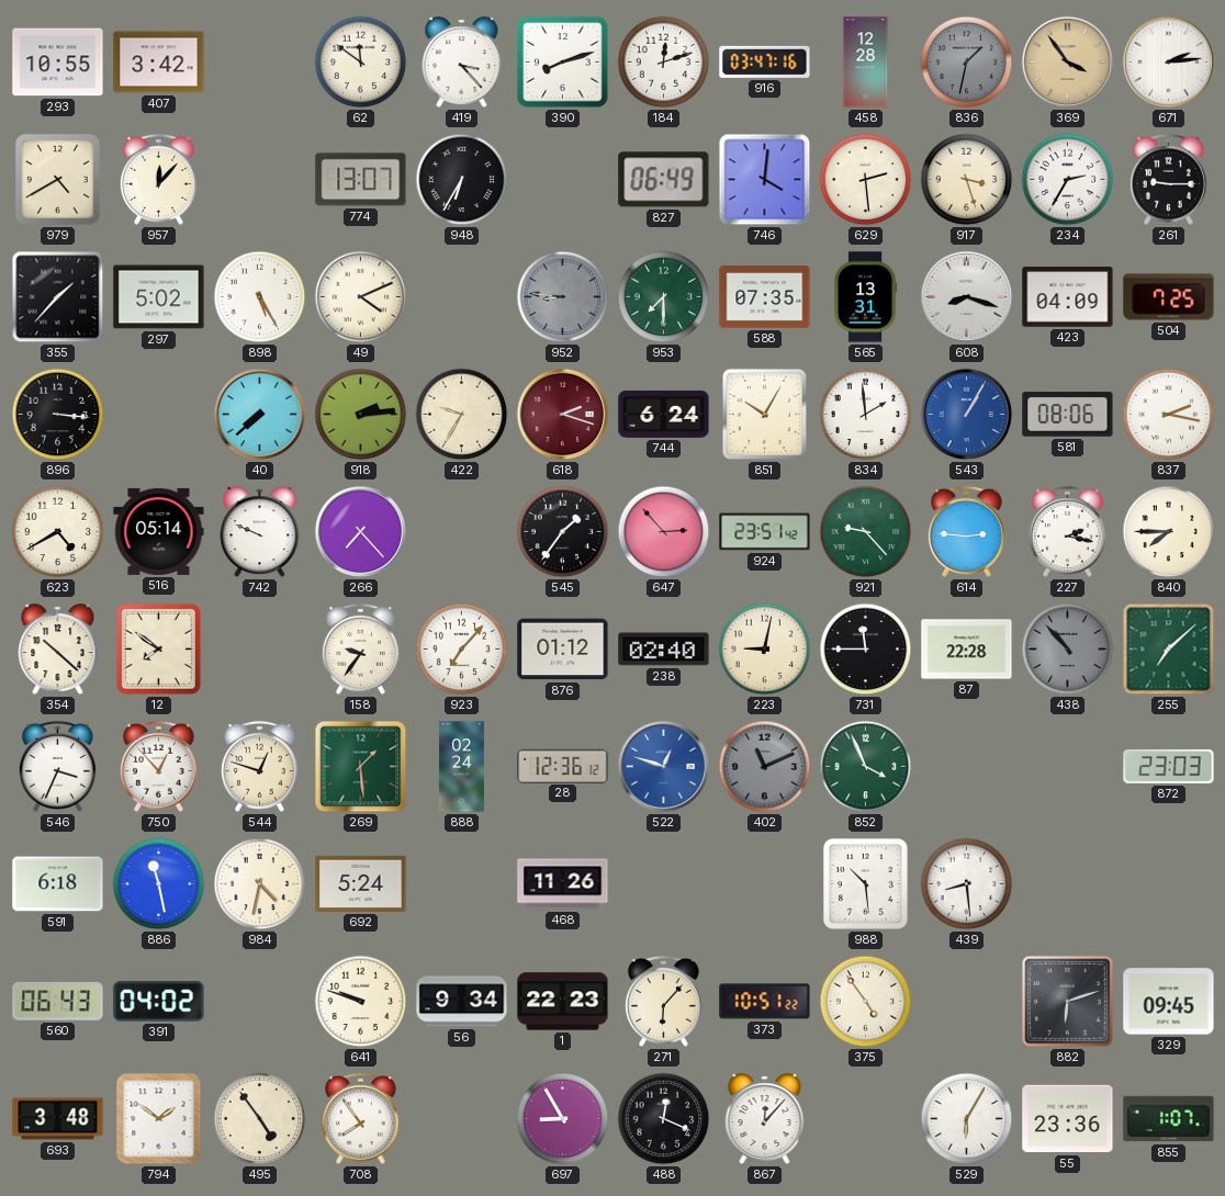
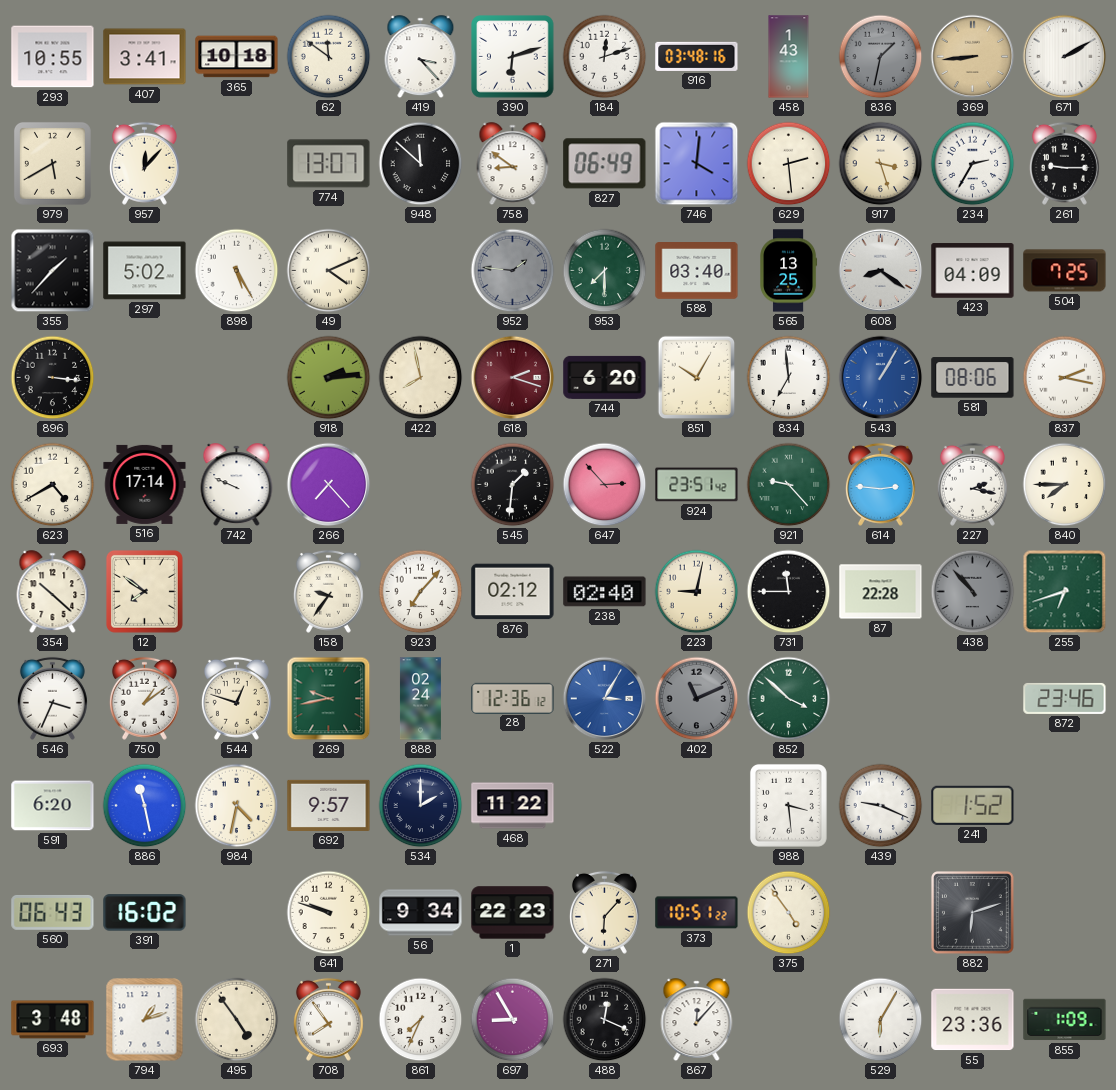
407: 3:42 -> 3:41 (145, 57)
365: none -> 10:18 (237, 57)
390: 8:12 -> 6:12 (513, 57)
916: 03:47 -> 03:48 (697, 56)
458: 12:28 -> 1:43 (789, 57)
369: 3:54 -> 8:44 (973, 57)
671: 2:14 -> 2:10 (1065, 57)
979: 4:40 -> 5:40 (52, 163)
948: 6:35 -> 11:52 (421, 164)
758: none -> 8:51 (513, 164)
952: 8:46 -> 1:46 (513, 271)
588: 07:35 -> 03:40 (697, 271)
565: 13:31 -> 13:25 (789, 271)
608: 8:18 -> 8:21 (881, 271)
40: 7:38 -> none (260, 415)
422: 9:35 -> 7:58 (421, 378)
744: 6:24 -> 6:20 (605, 377)
834: 1:59 -> 6:59 (789, 378)
516: 05:14 -> 17:14 (145, 484)
545: 1:36 -> 1:31 (513, 485)
876: 01:12 -> 02:12 (513, 592)
255: 7:08 -> 6:42 (1065, 592)
750: 12:53 -> 1:09 (144, 698)
269: 1:29 -> 9:43 (329, 699)
522: 12:48 -> 3:05 (605, 699)
852: 3:56 -> 3:52 (789, 699)
872: 23:03 -> 23:46 (1065, 698)
591: 6:18 -> 6:20 (53, 806)
692: 5:24 -> 9:57 (329, 805)
534: none -> 2:00 (421, 806)
468: 11:26 -> 11:22 (513, 806)
988: 10:29 -> 3:29 (788, 805)
439: 8:29 -> 9:19 (881, 806)
241: none -> 1:52 (973, 805)
391: 04:02 -> 16:02 (145, 913)
329: 09:45 -> none (1169, 1002)
794: 1:51 -> 1:12 (145, 1020)
861: none -> 7:34 (421, 1020)
855: 1:07 -> 1:09 (1065, 1020)
